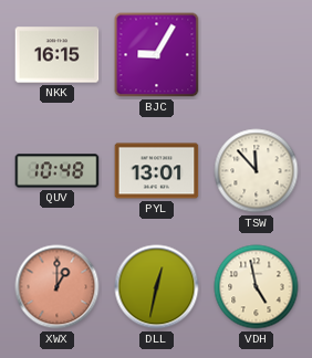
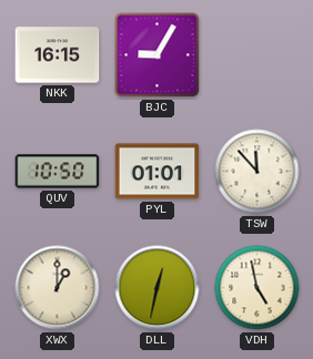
QUV: 10:48 -> 10:50 (58, 172)
PYL: 13:01 -> 01:01 (158, 172)
XWX dial: salmon -> cream (58, 288)
